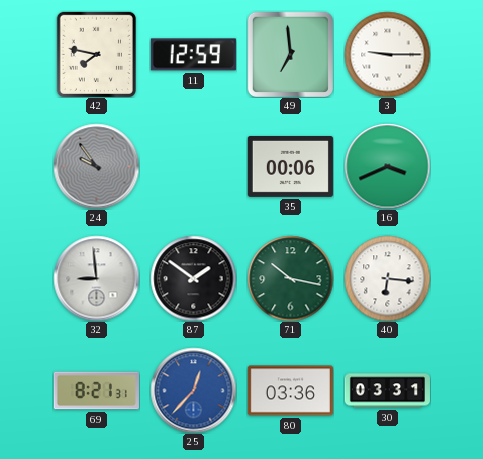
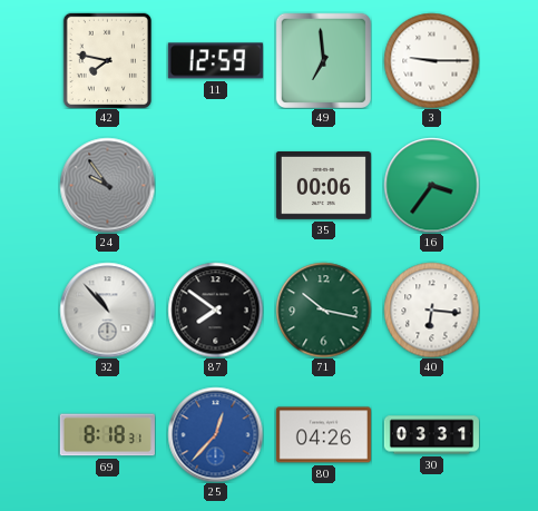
16: 3:41 -> 3:36 (431, 185)
32: 8:59 -> 10:53 (107, 309)
87: 1:51 -> 7:51 (215, 309)
69: 8:21 -> 8:18 (107, 435)
80: 03:36 -> 04:26 (323, 435)
